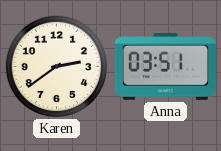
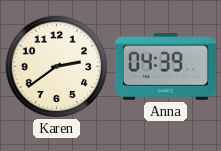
Anna: 03:51 -> 04:39 (165, 67)
